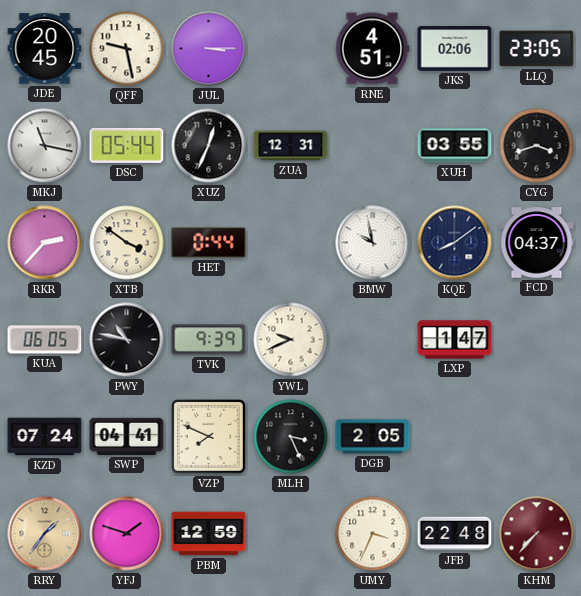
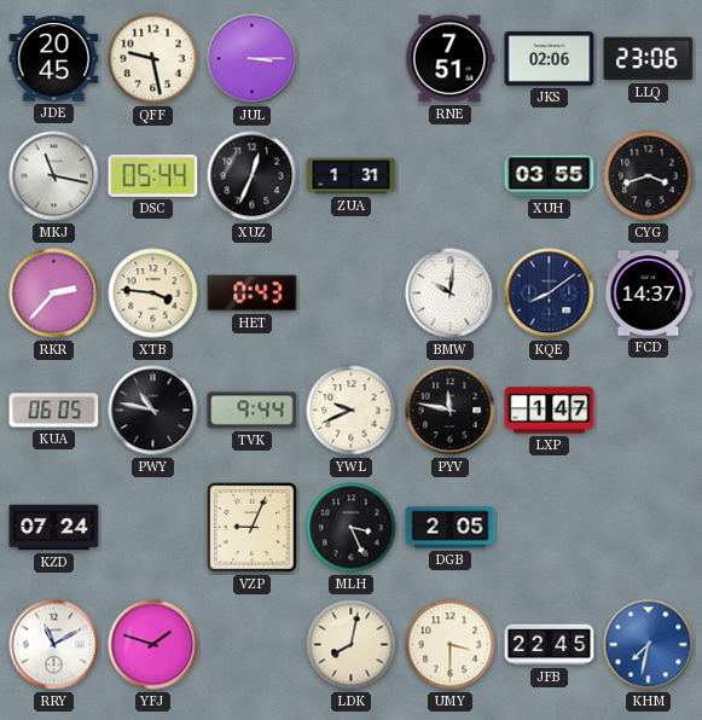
RNE: 4:51 -> 7:51 (449, 59)
LLQ: 23:05 -> 23:06 (649, 59)
ZUA: 12:31 -> 1:31 (352, 176)
XTB: 3:51 -> 3:46 (153, 294)
HET: 0:44 -> 0:43 (253, 294)
BMW: 9:58 -> 10:01 (451, 294)
FCD: 04:37 -> 14:37 (649, 294)
TVK: 9:39 -> 9:44 (253, 411)
PYV: none -> 11:47 (451, 411)
SWP: 04:41 -> none (127, 436)
VZP: 7:49 -> 9:04 (251, 527)
RRY: 1:36 -> 11:10 (54, 645)
RRY dial: champagne -> white (54, 645)
PBM: 12:59 -> none (209, 534)
LDK: none -> 8:02 (352, 645)
UMY: 3:34 -> 3:30 (451, 645)
JFB: 22:48 -> 22:45 (550, 645)
KHM: 7:37 -> 7:32 (649, 645)
KHM dial: burgundy -> blue (649, 645)
